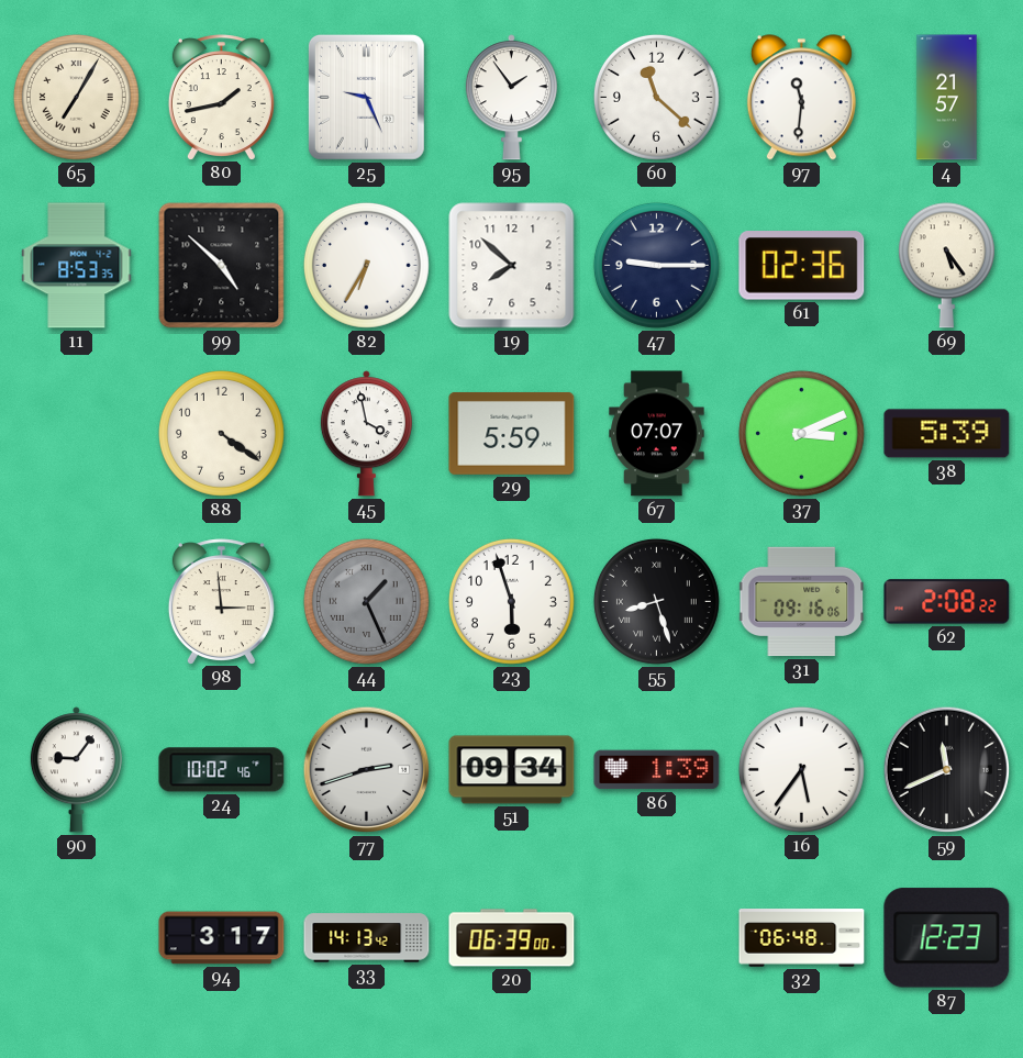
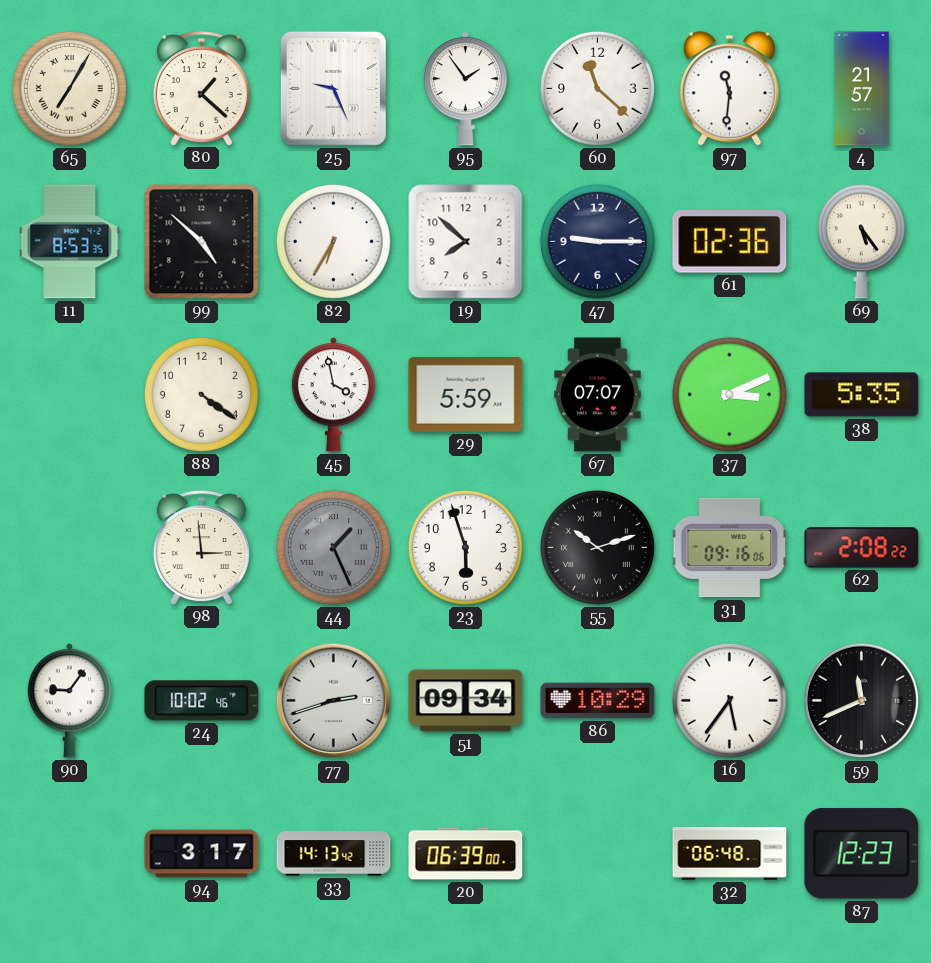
80: 1:43 -> 1:22 (201, 88)
38: 5:39 -> 5:35 (862, 395)
55: 8:27 -> 10:12 (597, 547)
86: 1:39 -> 10:29 (598, 701)
